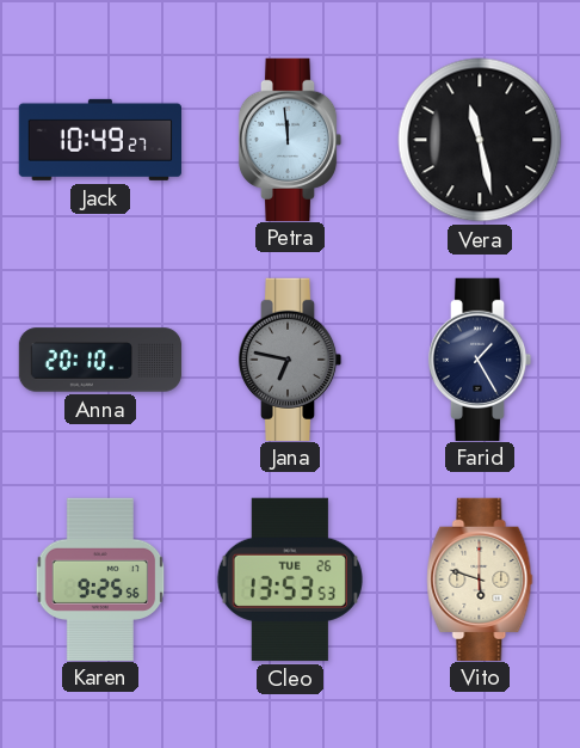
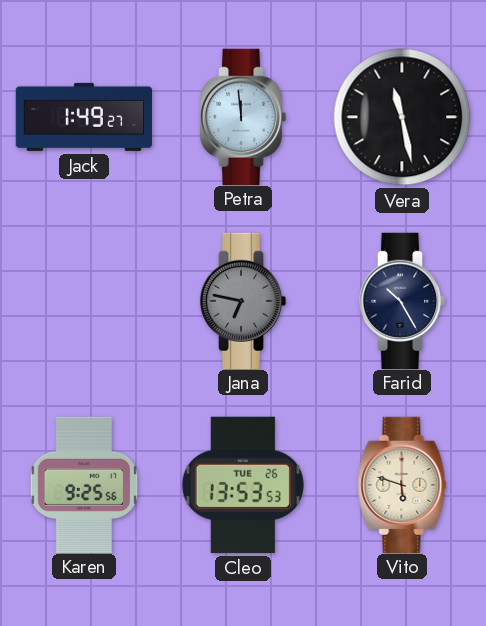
Jack: 10:49 -> 1:49 (83, 117)
Anna: 20:10 -> none (100, 360)
Farid: 1:25 -> 10:25 (402, 300)
